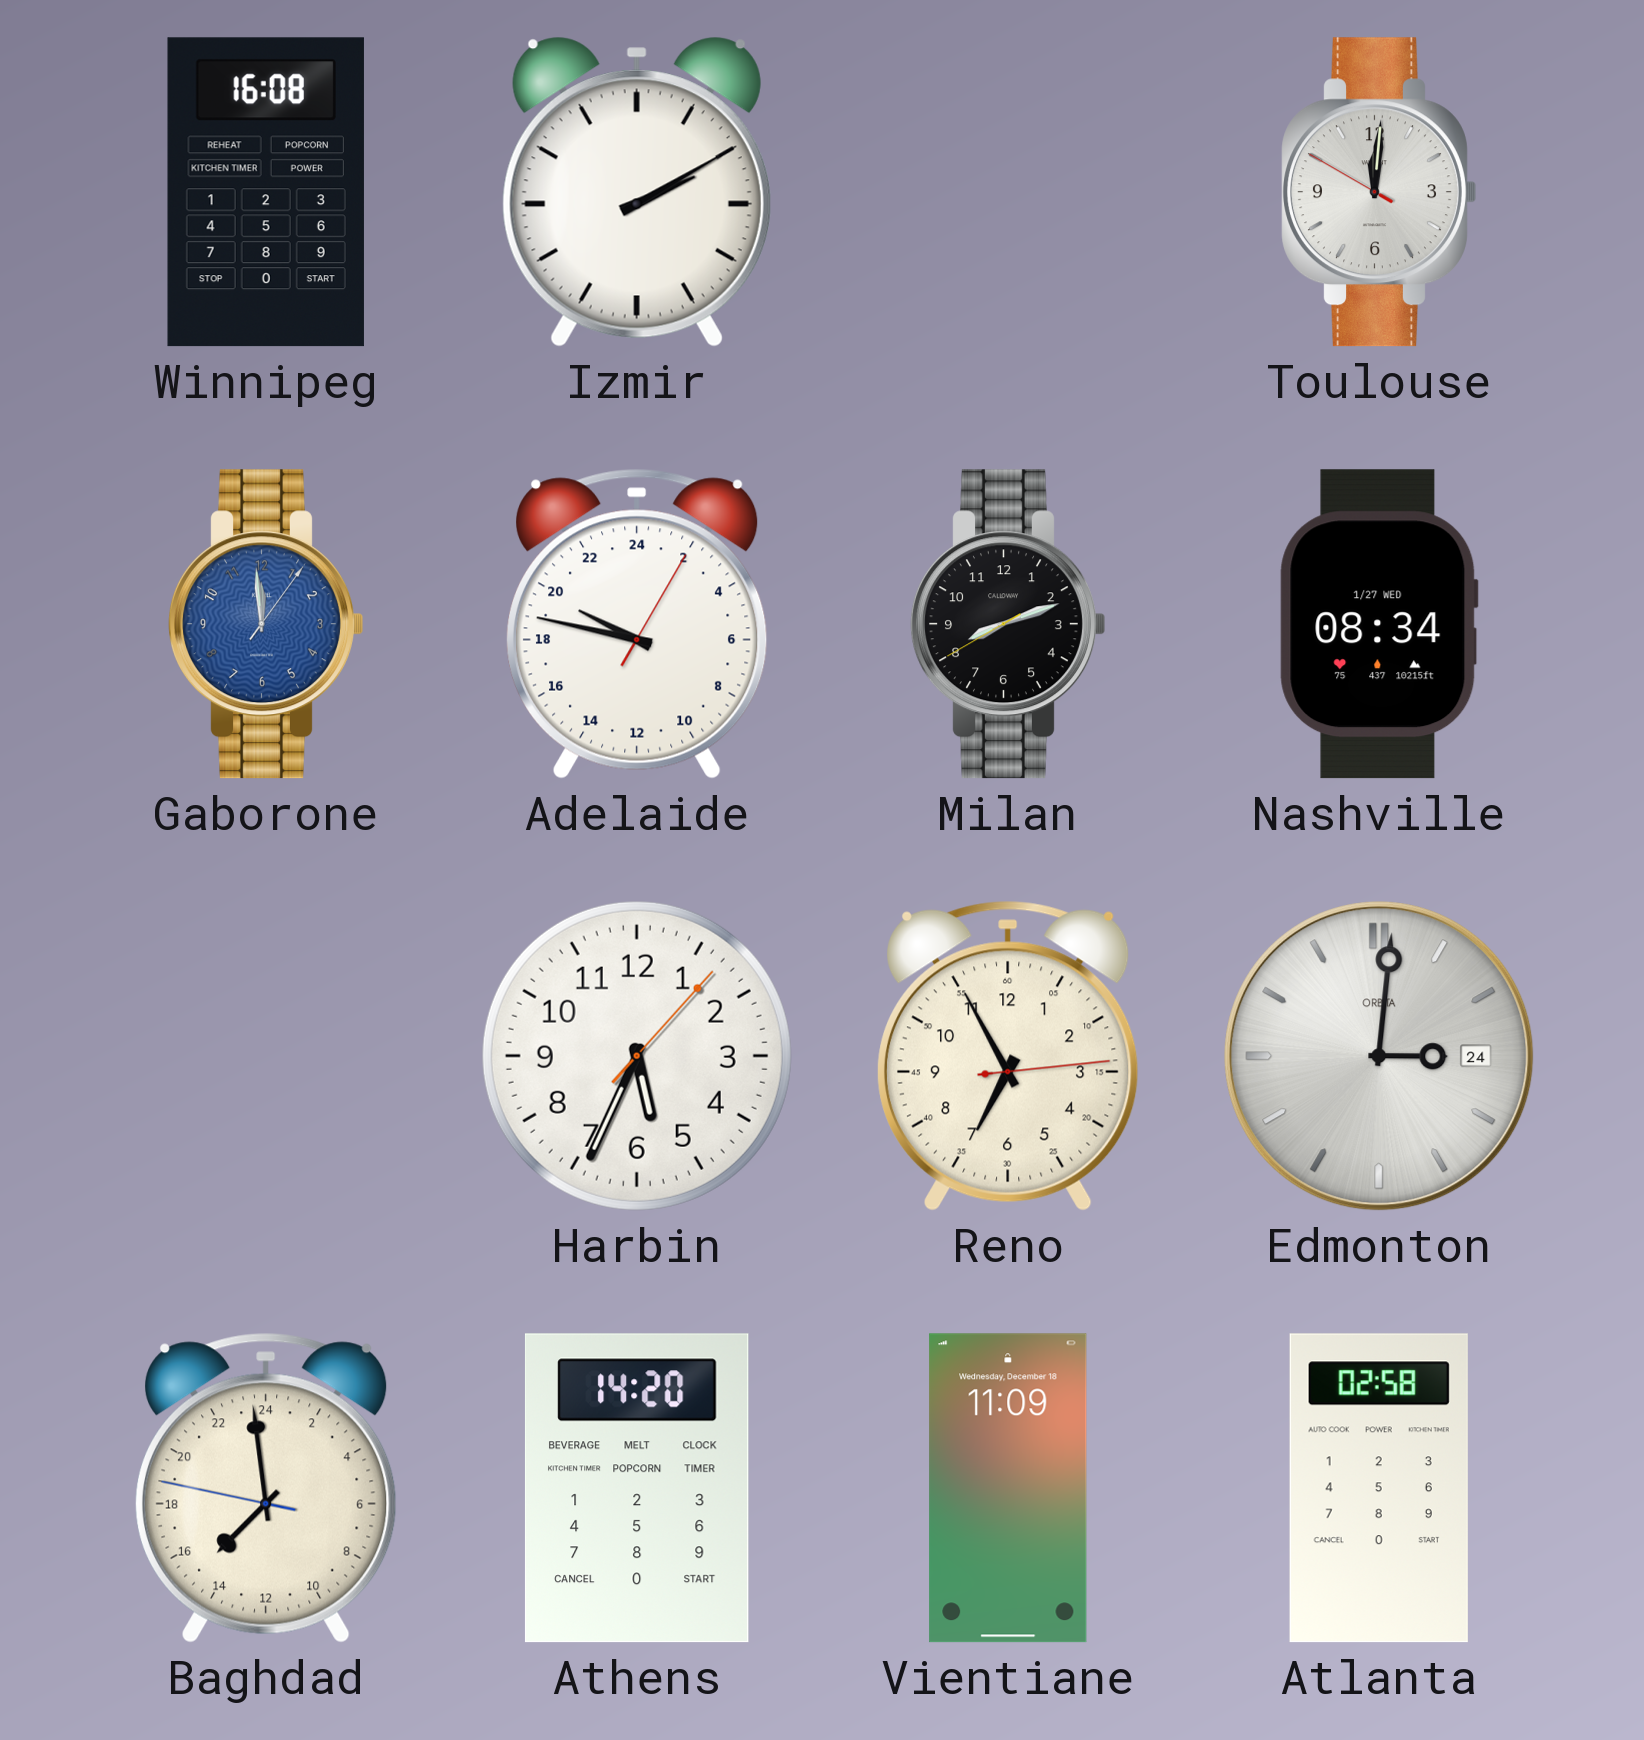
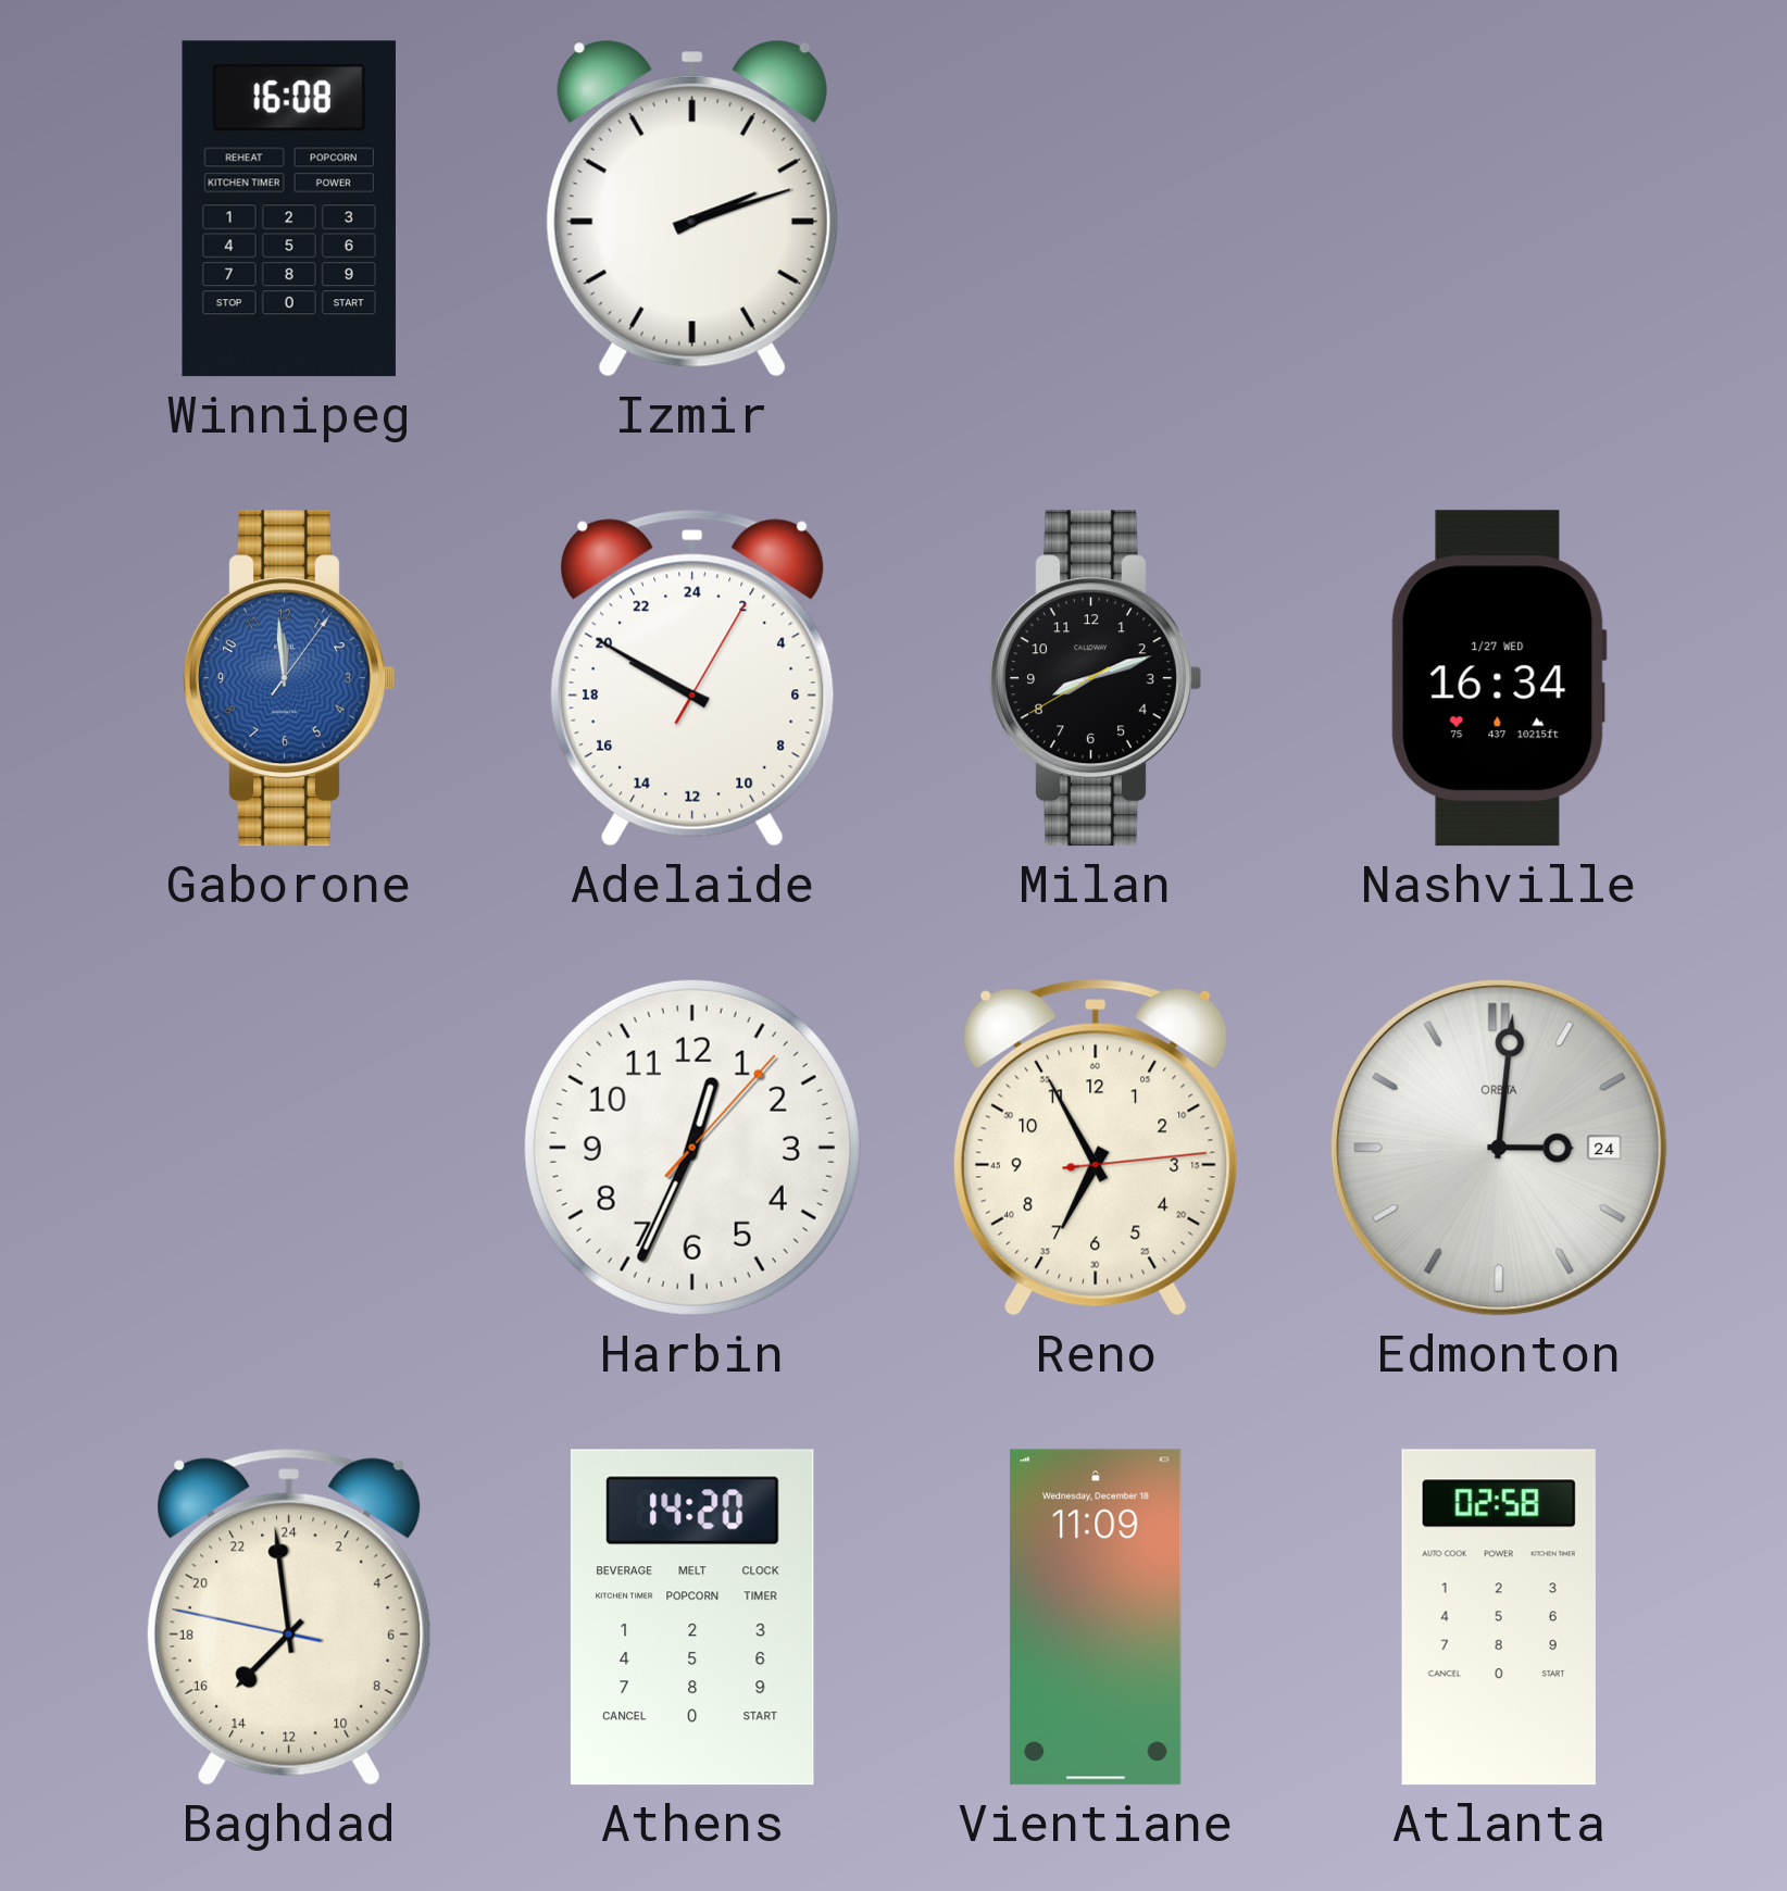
Izmir: 2:10 -> 2:12 (692, 209)
Toulouse: 12:00 -> none (1379, 192)
Adelaide: 19:47 -> 19:50 (693, 678)
Nashville: 08:34 -> 16:34 (1499, 678)
Harbin: 5:34 -> 12:34 (692, 1148)
